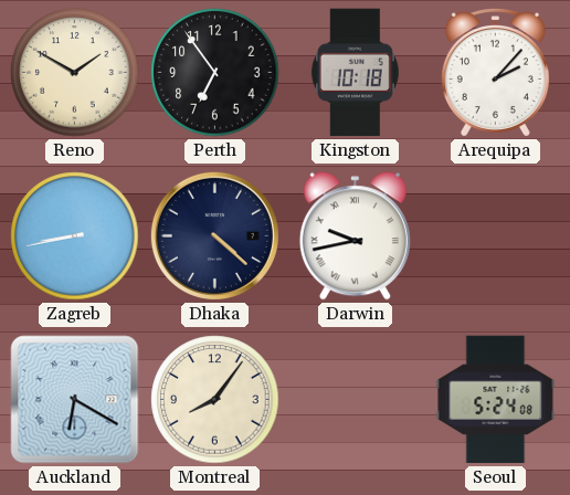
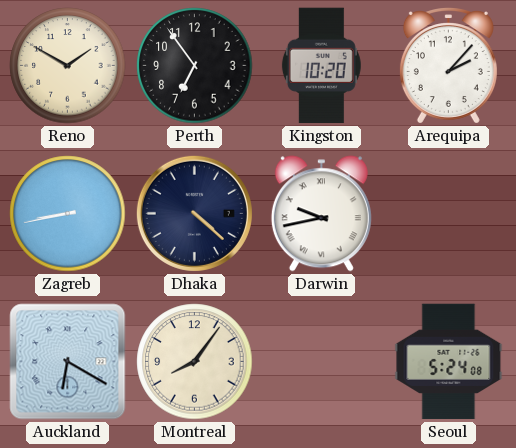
Kingston: 10:18 -> 10:20 (321, 66)
